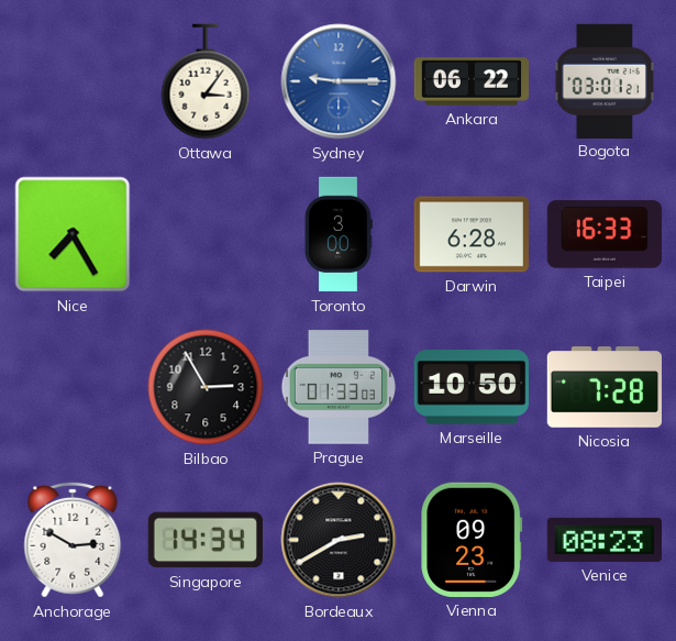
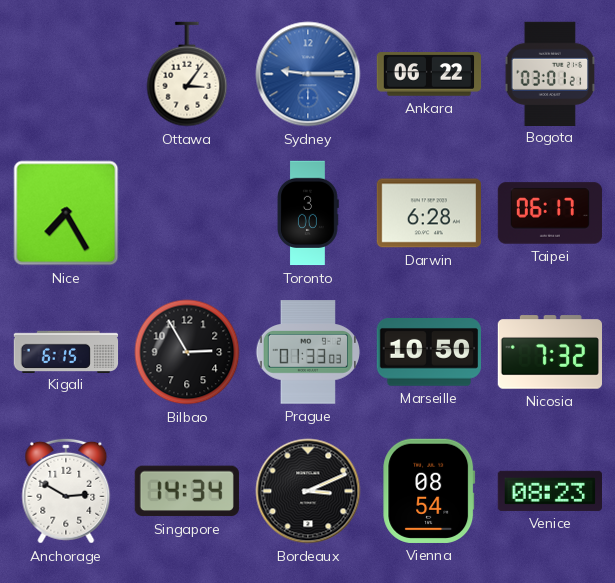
Taipei: 16:33 -> 06:17 (550, 213)
Kigali: none -> 6:15 (66, 351)
Nicosia: 7:28 -> 7:32 (549, 352)
Bordeaux: 2:40 -> 3:11 (308, 491)
Vienna: 09:23 -> 08:54 (429, 491)
